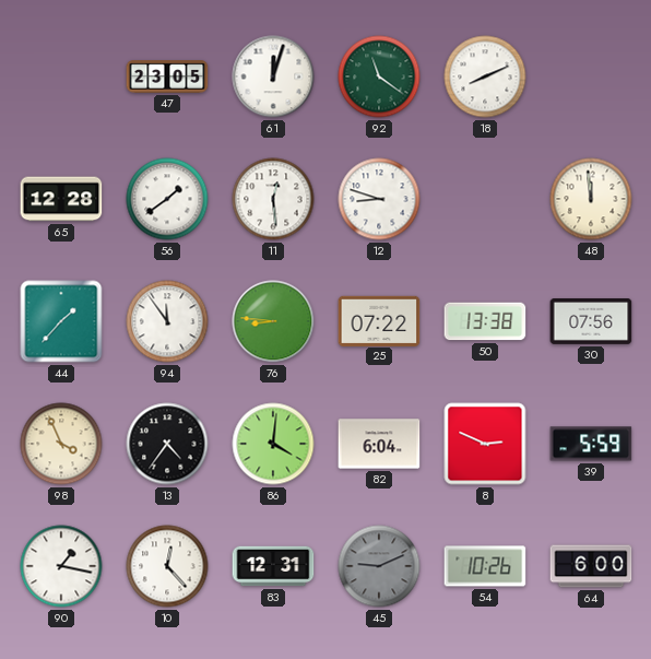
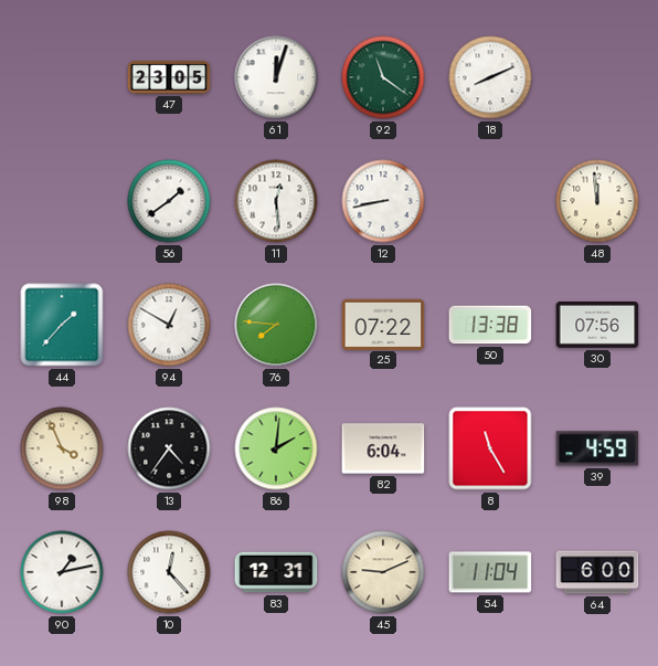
65: 12:28 -> none (61, 199)
12: 8:48 -> 8:43 (383, 201)
94: 11:54 -> 12:50 (169, 325)
76: 8:46 -> 7:46 (276, 325)
86: 4:01 -> 2:01 (276, 448)
8: 2:49 -> 11:25 (490, 448)
39: 5:59 -> 4:59 (597, 448)
90: 1:17 -> 1:13 (62, 572)
45 dial: grey -> cream (383, 572)
54: 10:26 -> 11:04 (490, 572)
